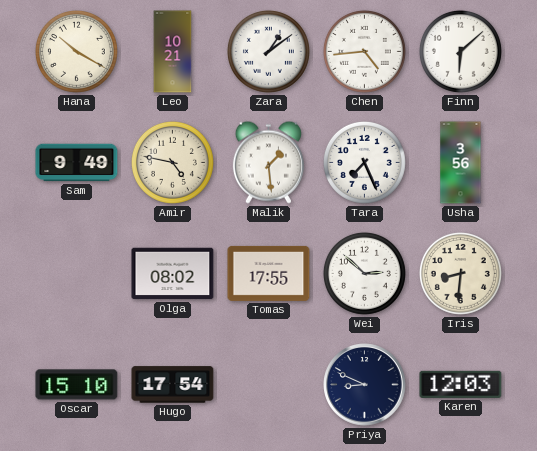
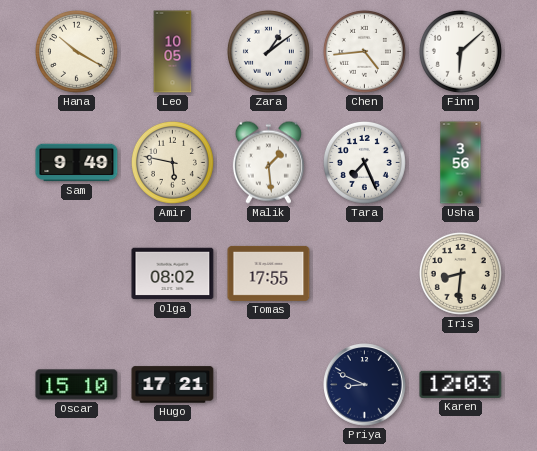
Leo: 10:21 -> 10:05 (173, 52)
Amir: 4:47 -> 5:47 (172, 162)
Wei: 2:52 -> none (364, 273)
Hugo: 17:54 -> 17:21 (173, 385)
